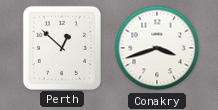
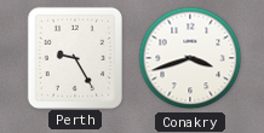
Perth: 12:52 -> 9:25 (74, 57)
